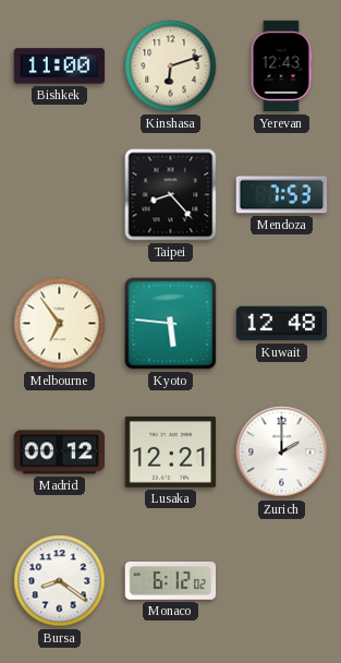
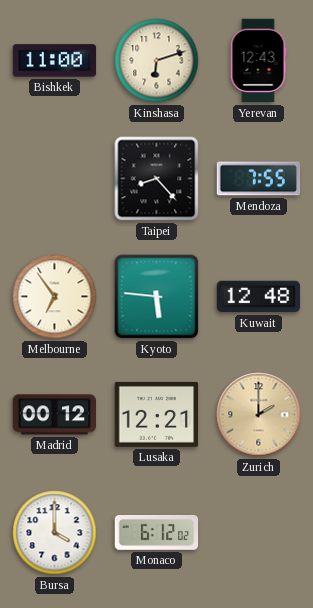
Mendoza: 7:53 -> 7:55 (259, 179)
Zurich dial: white -> champagne (259, 415)
Bursa: 8:21 -> 4:00 (55, 533)
